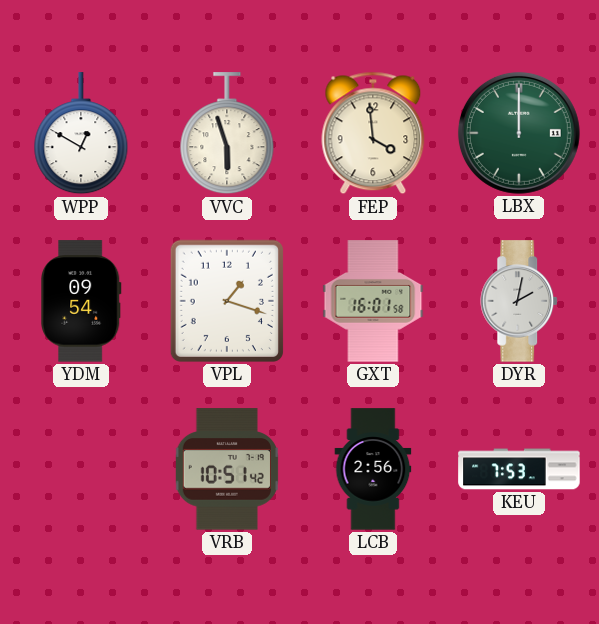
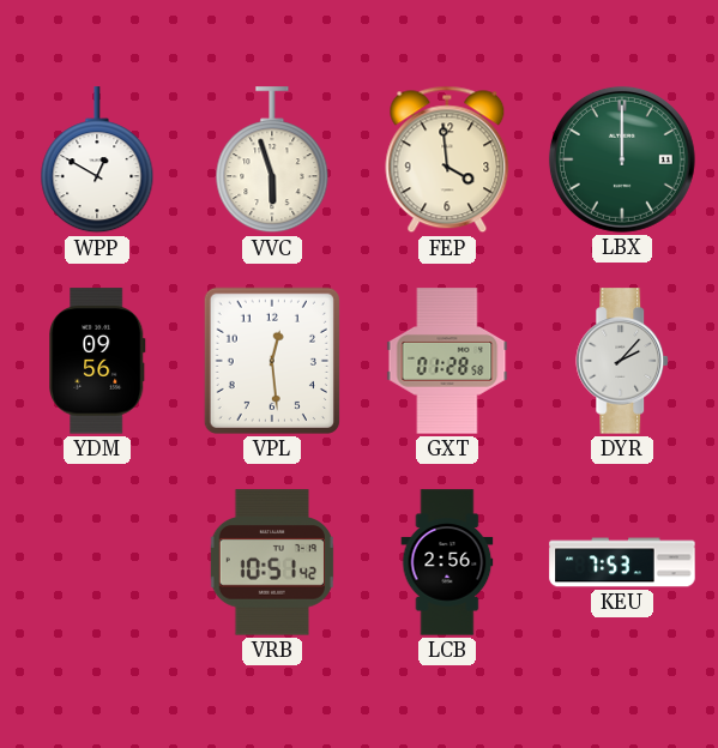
YDM: 09:54 -> 09:56 (97, 361)
VPL: 1:18 -> 12:29 (272, 361)
GXT: 16:01 -> 01:28 (447, 361)
DYR: 2:02 -> 2:07 (623, 361)
